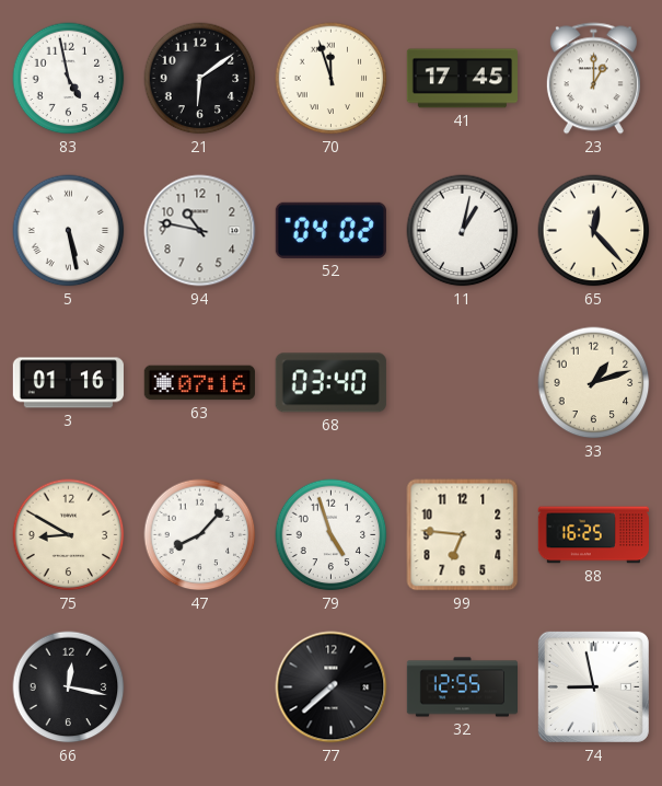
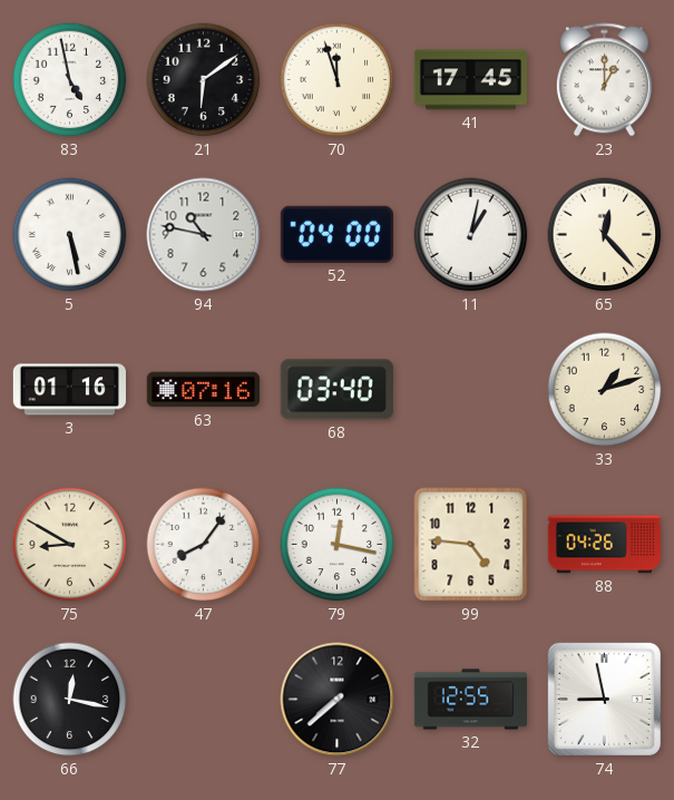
52: 04:02 -> 04:00 (336, 234)
47: 8:07 -> 8:06 (204, 545)
79: 4:57 -> 12:17 (338, 545)
99: 6:46 -> 4:46 (471, 545)
88: 16:25 -> 04:26 (604, 545)
